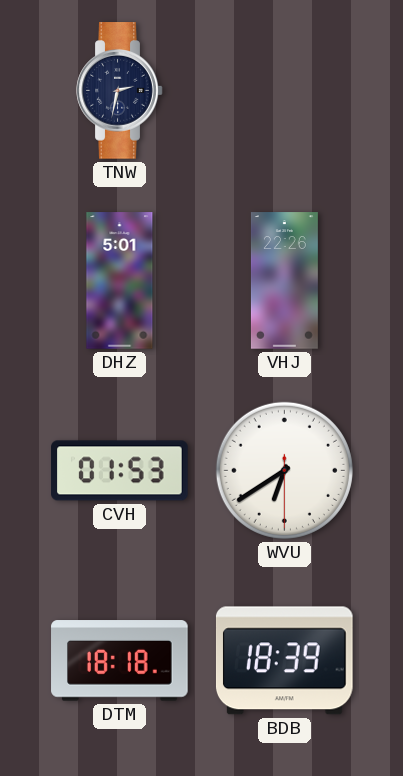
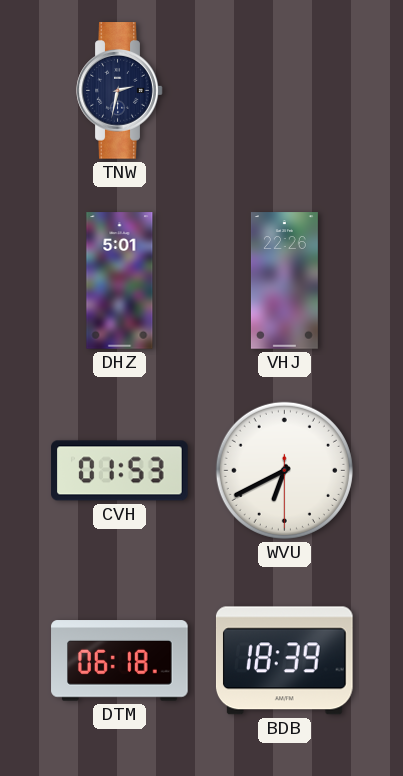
WVU: 6:39 -> 6:40 (284, 470)
DTM: 18:18 -> 06:18 (120, 661)
